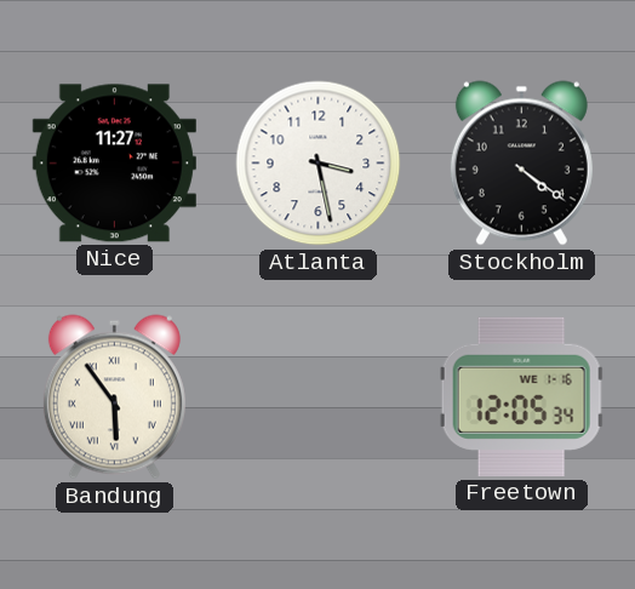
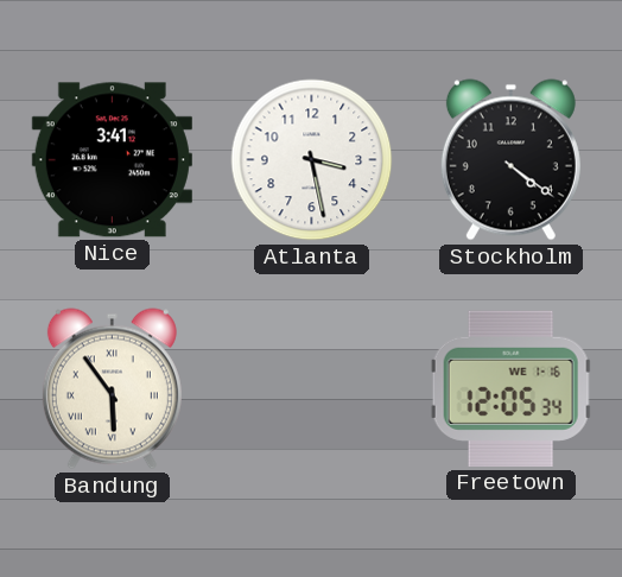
Nice: 11:27 -> 3:41 (112, 160)
